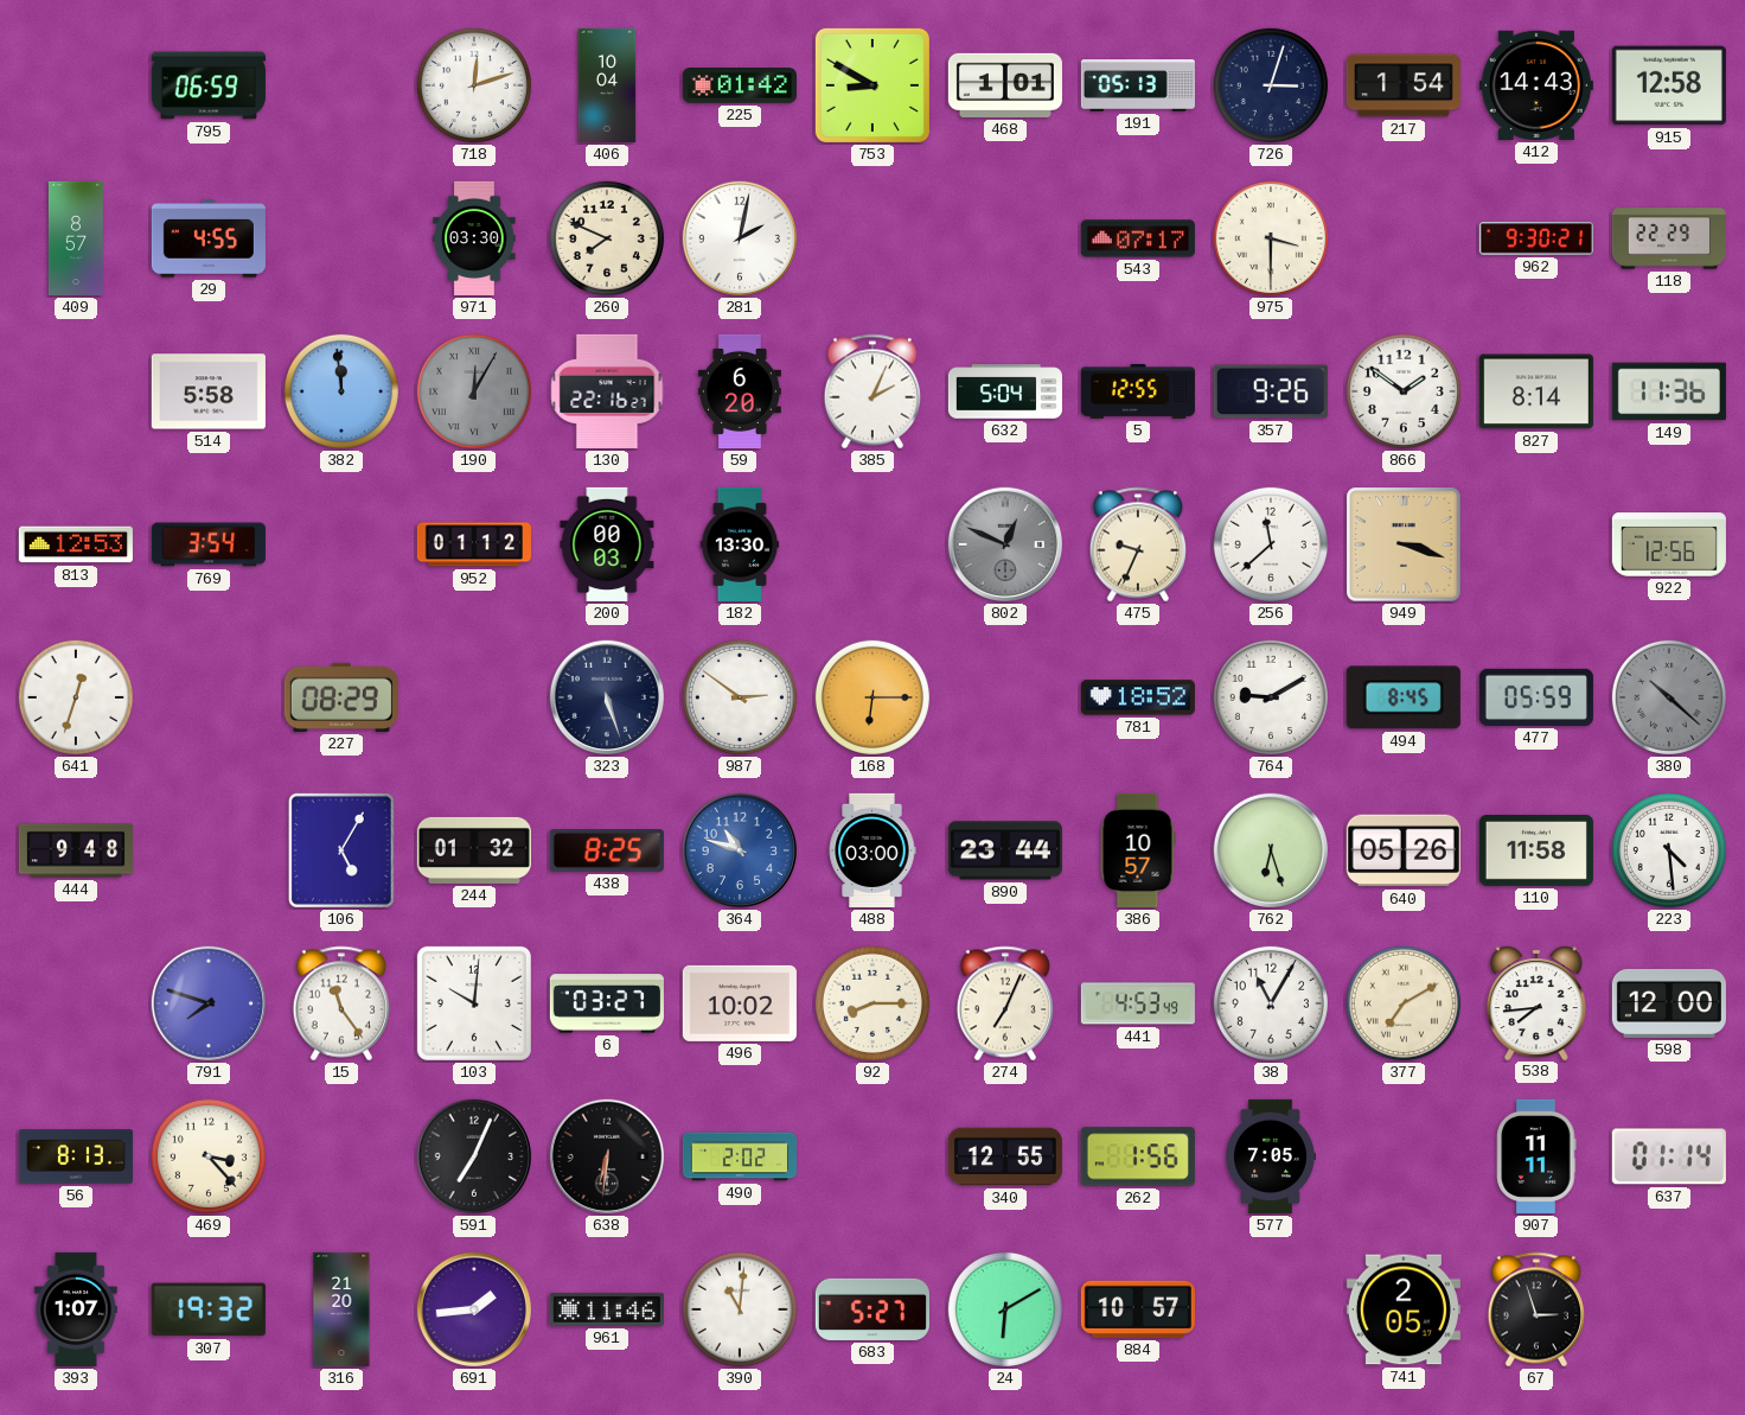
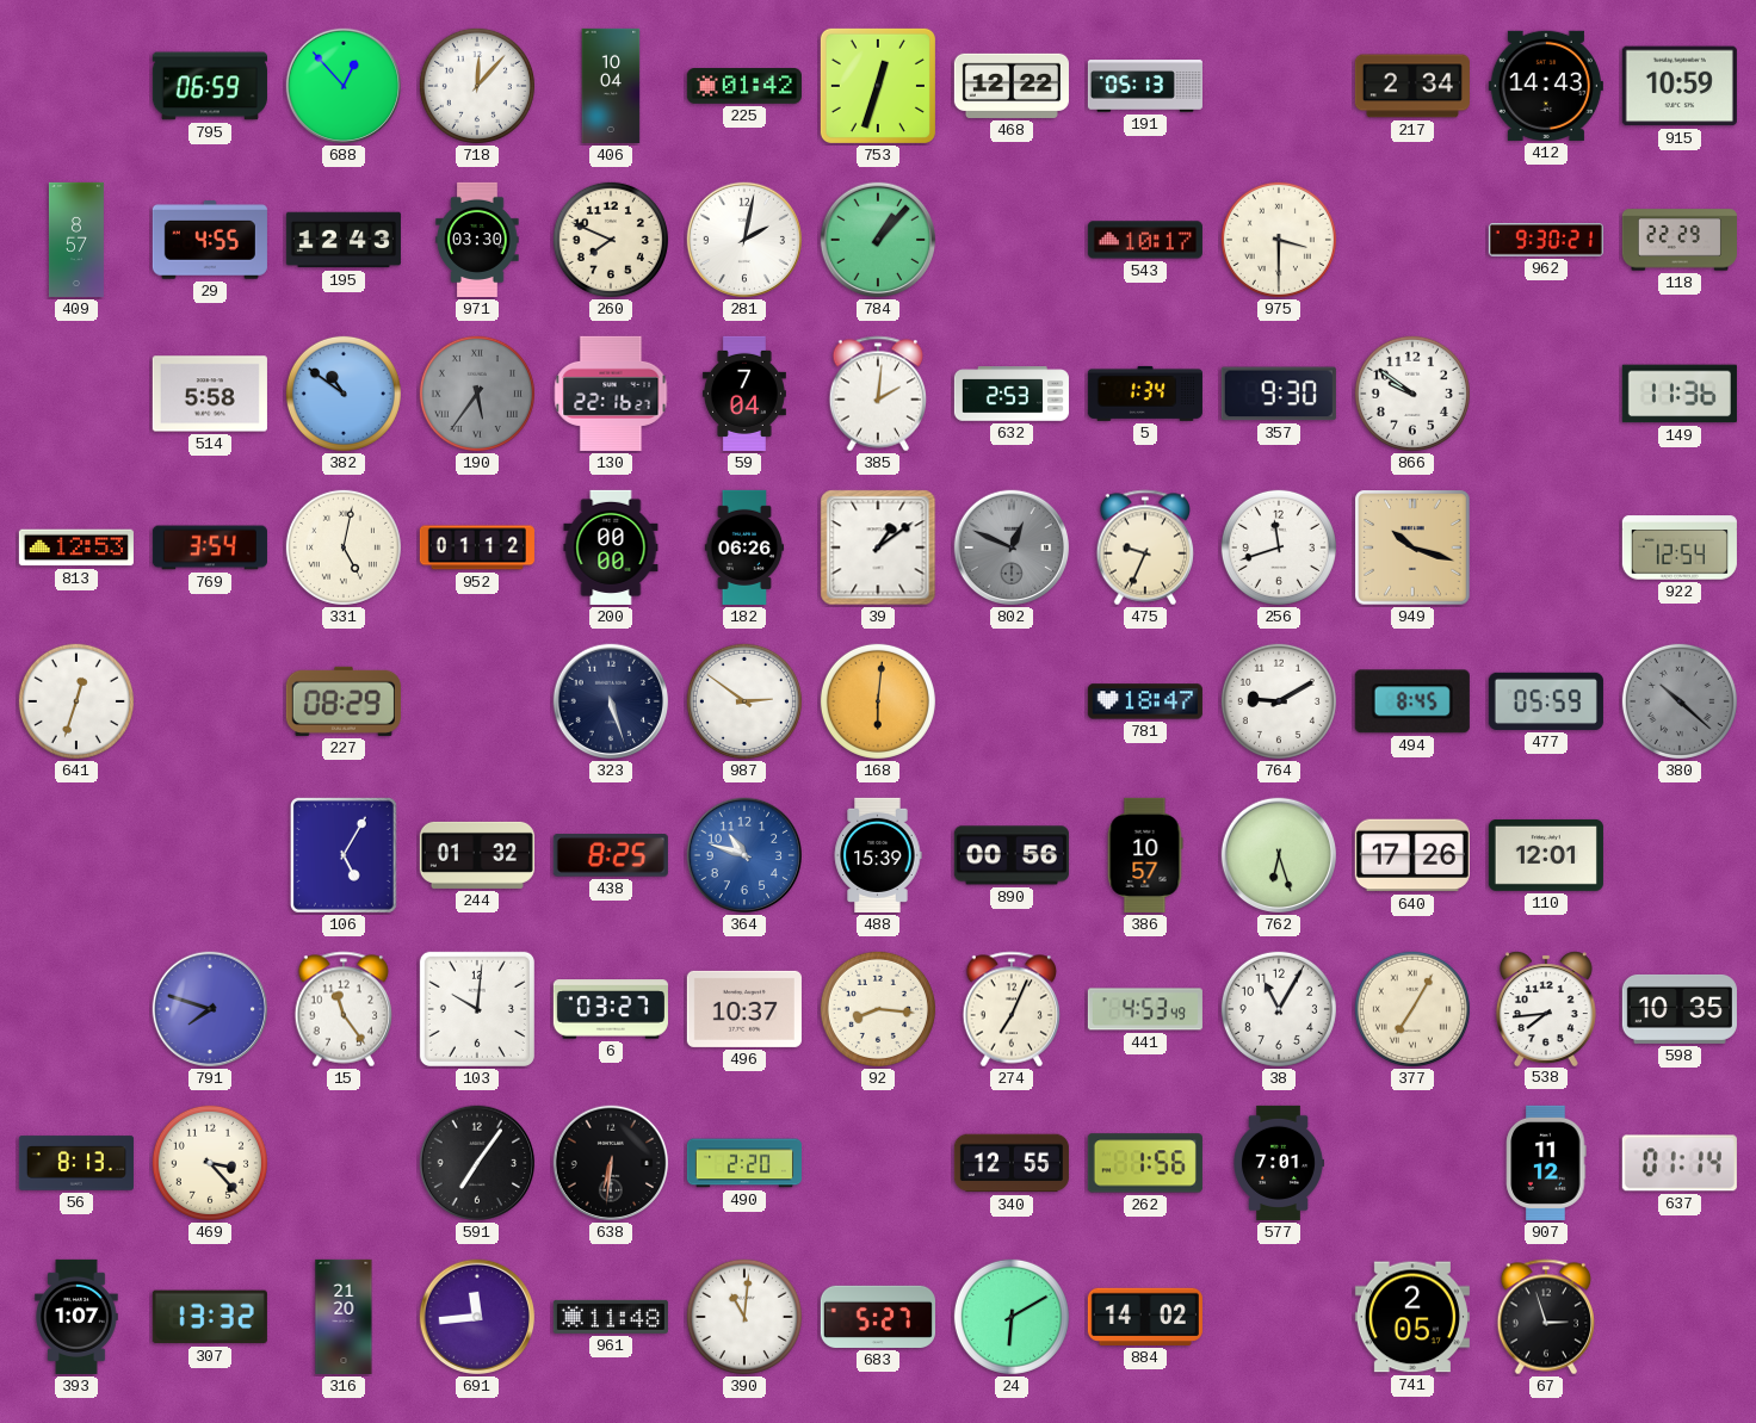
688: none -> 12:53 (344, 86)
718: 12:12 -> 12:07 (477, 86)
753: 8:50 -> 12:33 (878, 86)
468: 1:01 -> 12:22 (1012, 86)
726: 3:03 -> none (1271, 85)
217: 1:54 -> 2:34 (1412, 86)
915: 12:58 -> 10:59 (1680, 86)
195: none -> 12:43 (344, 240)
784: none -> 1:07 (878, 240)
543: 07:17 -> 10:17 (1145, 240)
382: 11:59 -> 10:51 (344, 394)
190: 12:05 -> 5:36 (477, 394)
59: 6:20 -> 7:04 (744, 394)
385: 2:04 -> 2:01 (878, 394)
632: 5:04 -> 2:53 (1012, 394)
5: 12:55 -> 1:34 (1145, 394)
357: 9:26 -> 9:30 (1279, 394)
866: 1:51 -> 9:51 (1412, 394)
827: 8:14 -> none (1536, 391)
331: none -> 5:02 (344, 547)
200: 00:03 -> 00:00 (611, 547)
182: 13:30 -> 06:26 (744, 547)
39: none -> 1:09 (878, 547)
256: 11:38 -> 11:42 (1279, 547)
949: 3:18 -> 10:18 (1412, 547)
922: 12:56 -> 12:54 (1680, 547)
168: 6:15 -> 6:01 (878, 701)
781: 18:52 -> 18:47 (1145, 701)
444: 9:48 -> none (76, 850)
488: 03:00 -> 15:39 (878, 855)
890: 23:44 -> 00:56 (1012, 855)
640: 05:26 -> 17:26 (1412, 855)
110: 11:58 -> 12:01 (1546, 855)
223: 4:29 -> none (1669, 850)
496: 10:02 -> 10:37 (744, 1009)
92: 8:15 -> 8:16 (878, 1009)
377: 7:10 -> 7:05 (1412, 1009)
598: 12:00 -> 10:35 (1680, 1009)
591: 7:04 -> 7:06 (477, 1163)
490: 2:02 -> 2:20 (744, 1163)
577: 7:05 -> 7:01 (1279, 1163)
907: 11:11 -> 11:12 (1546, 1163)
307: 19:32 -> 13:32 (210, 1317)
691: 1:44 -> 11:44 (477, 1317)
961: 11:46 -> 11:48 (611, 1317)
884: 10:57 -> 14:02 (1145, 1317)
